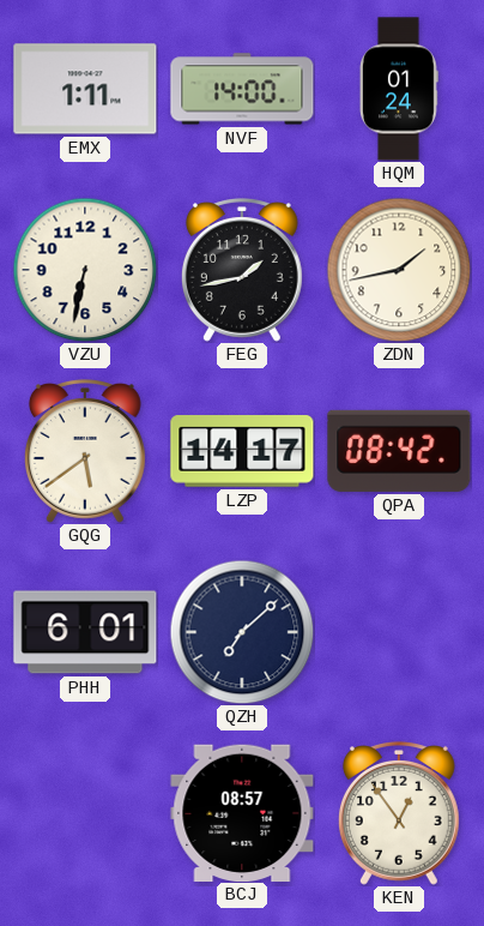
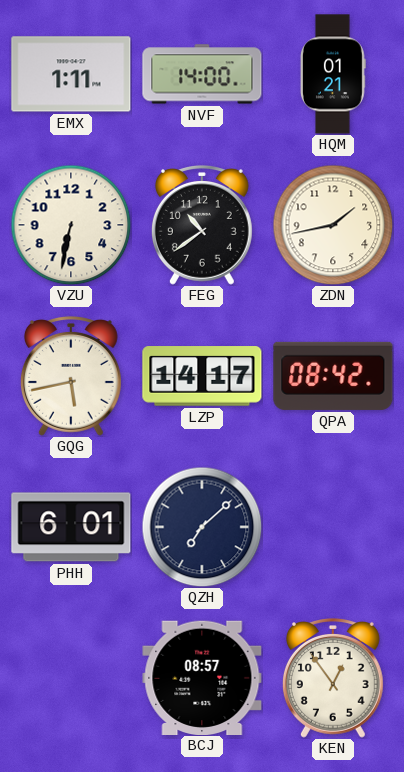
HQM: 01:24 -> 01:21 (333, 74)
FEG: 1:43 -> 10:39 (202, 226)
GQG: 5:39 -> 5:43 (71, 377)
